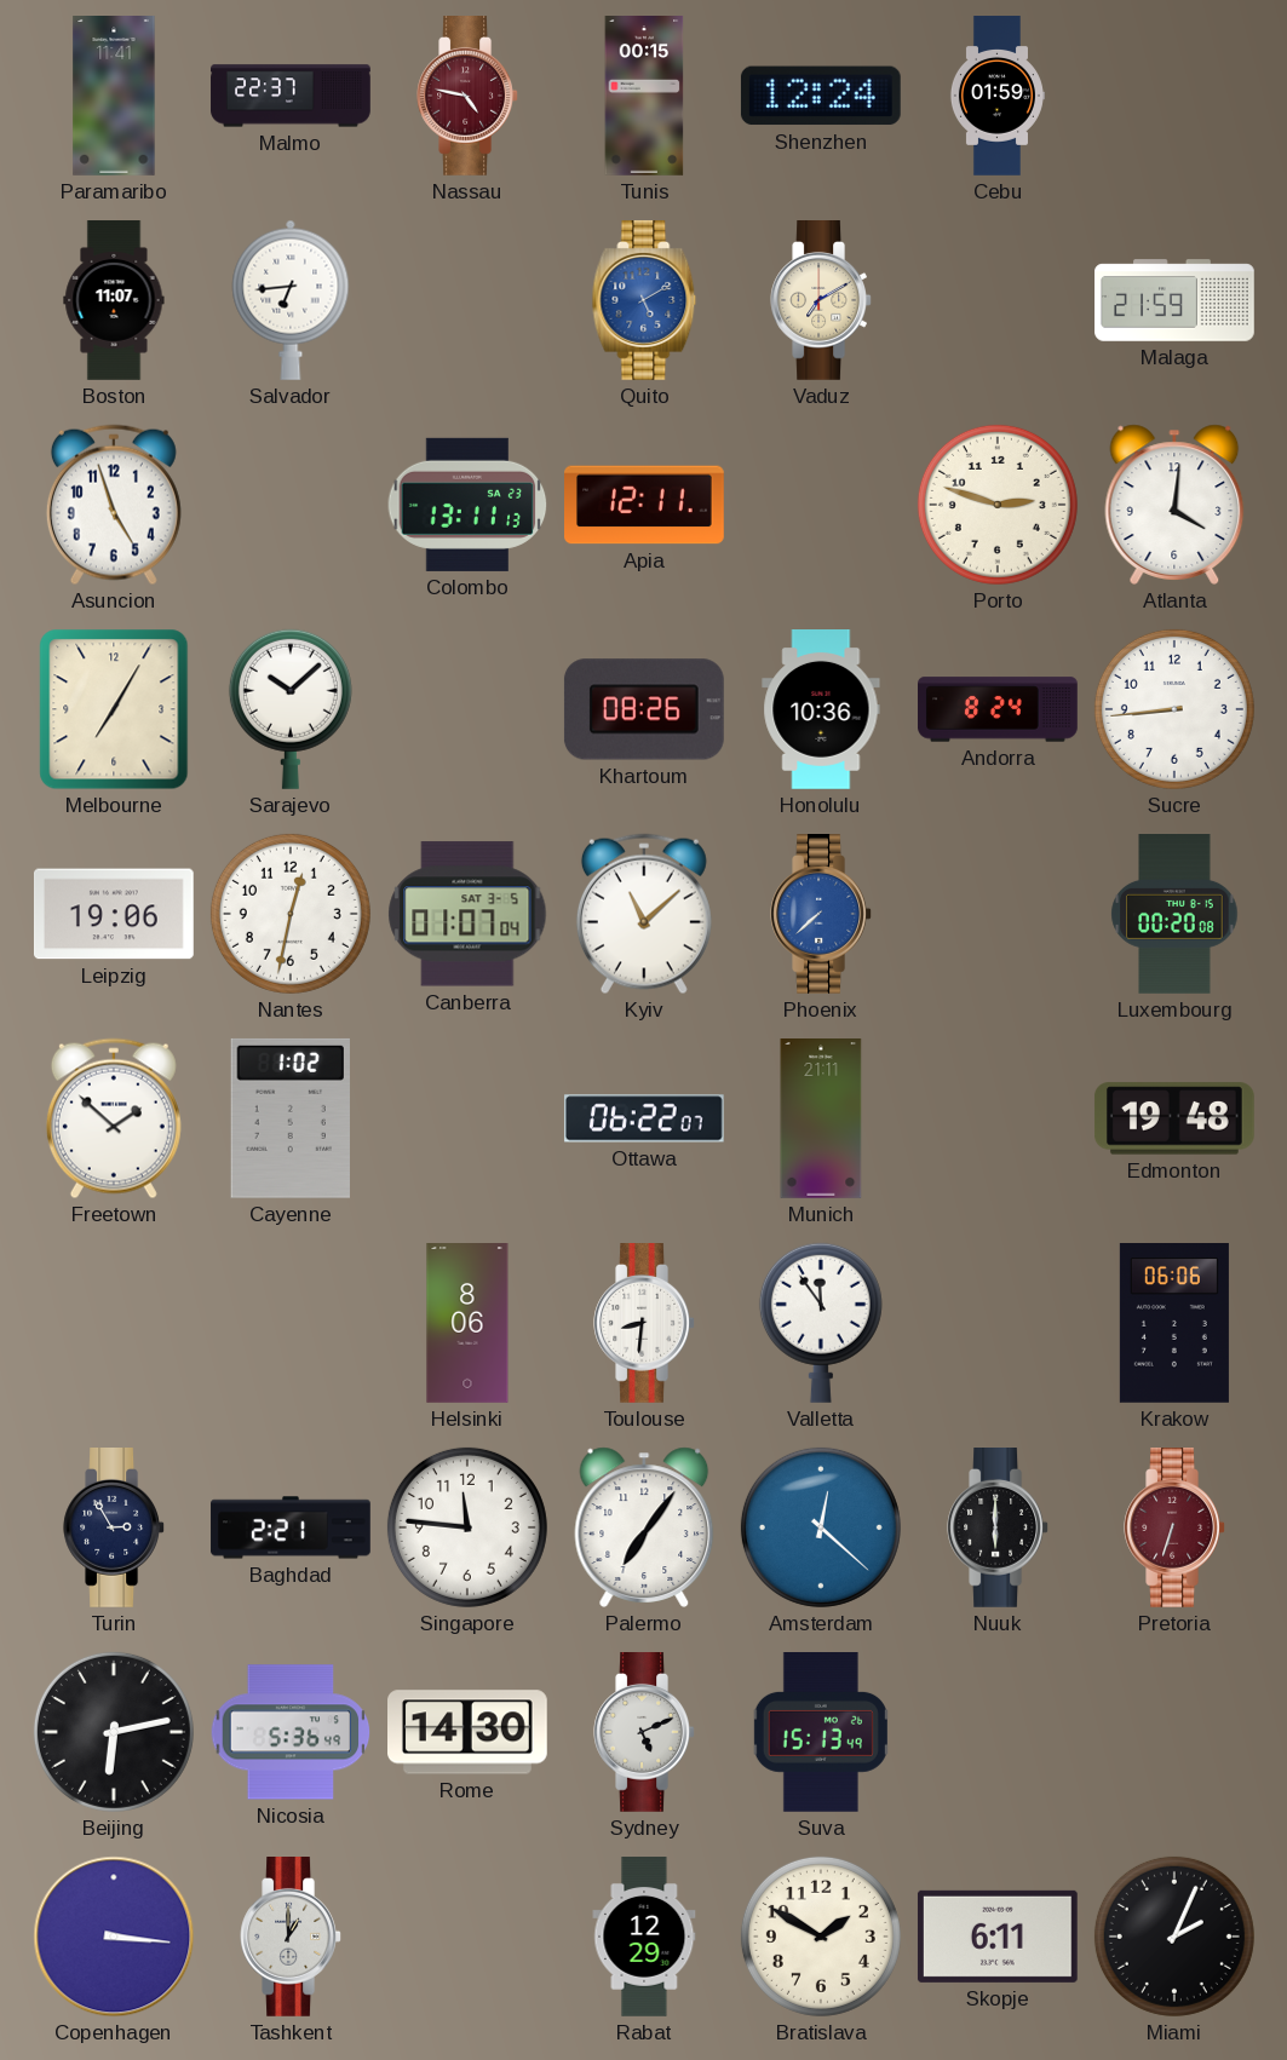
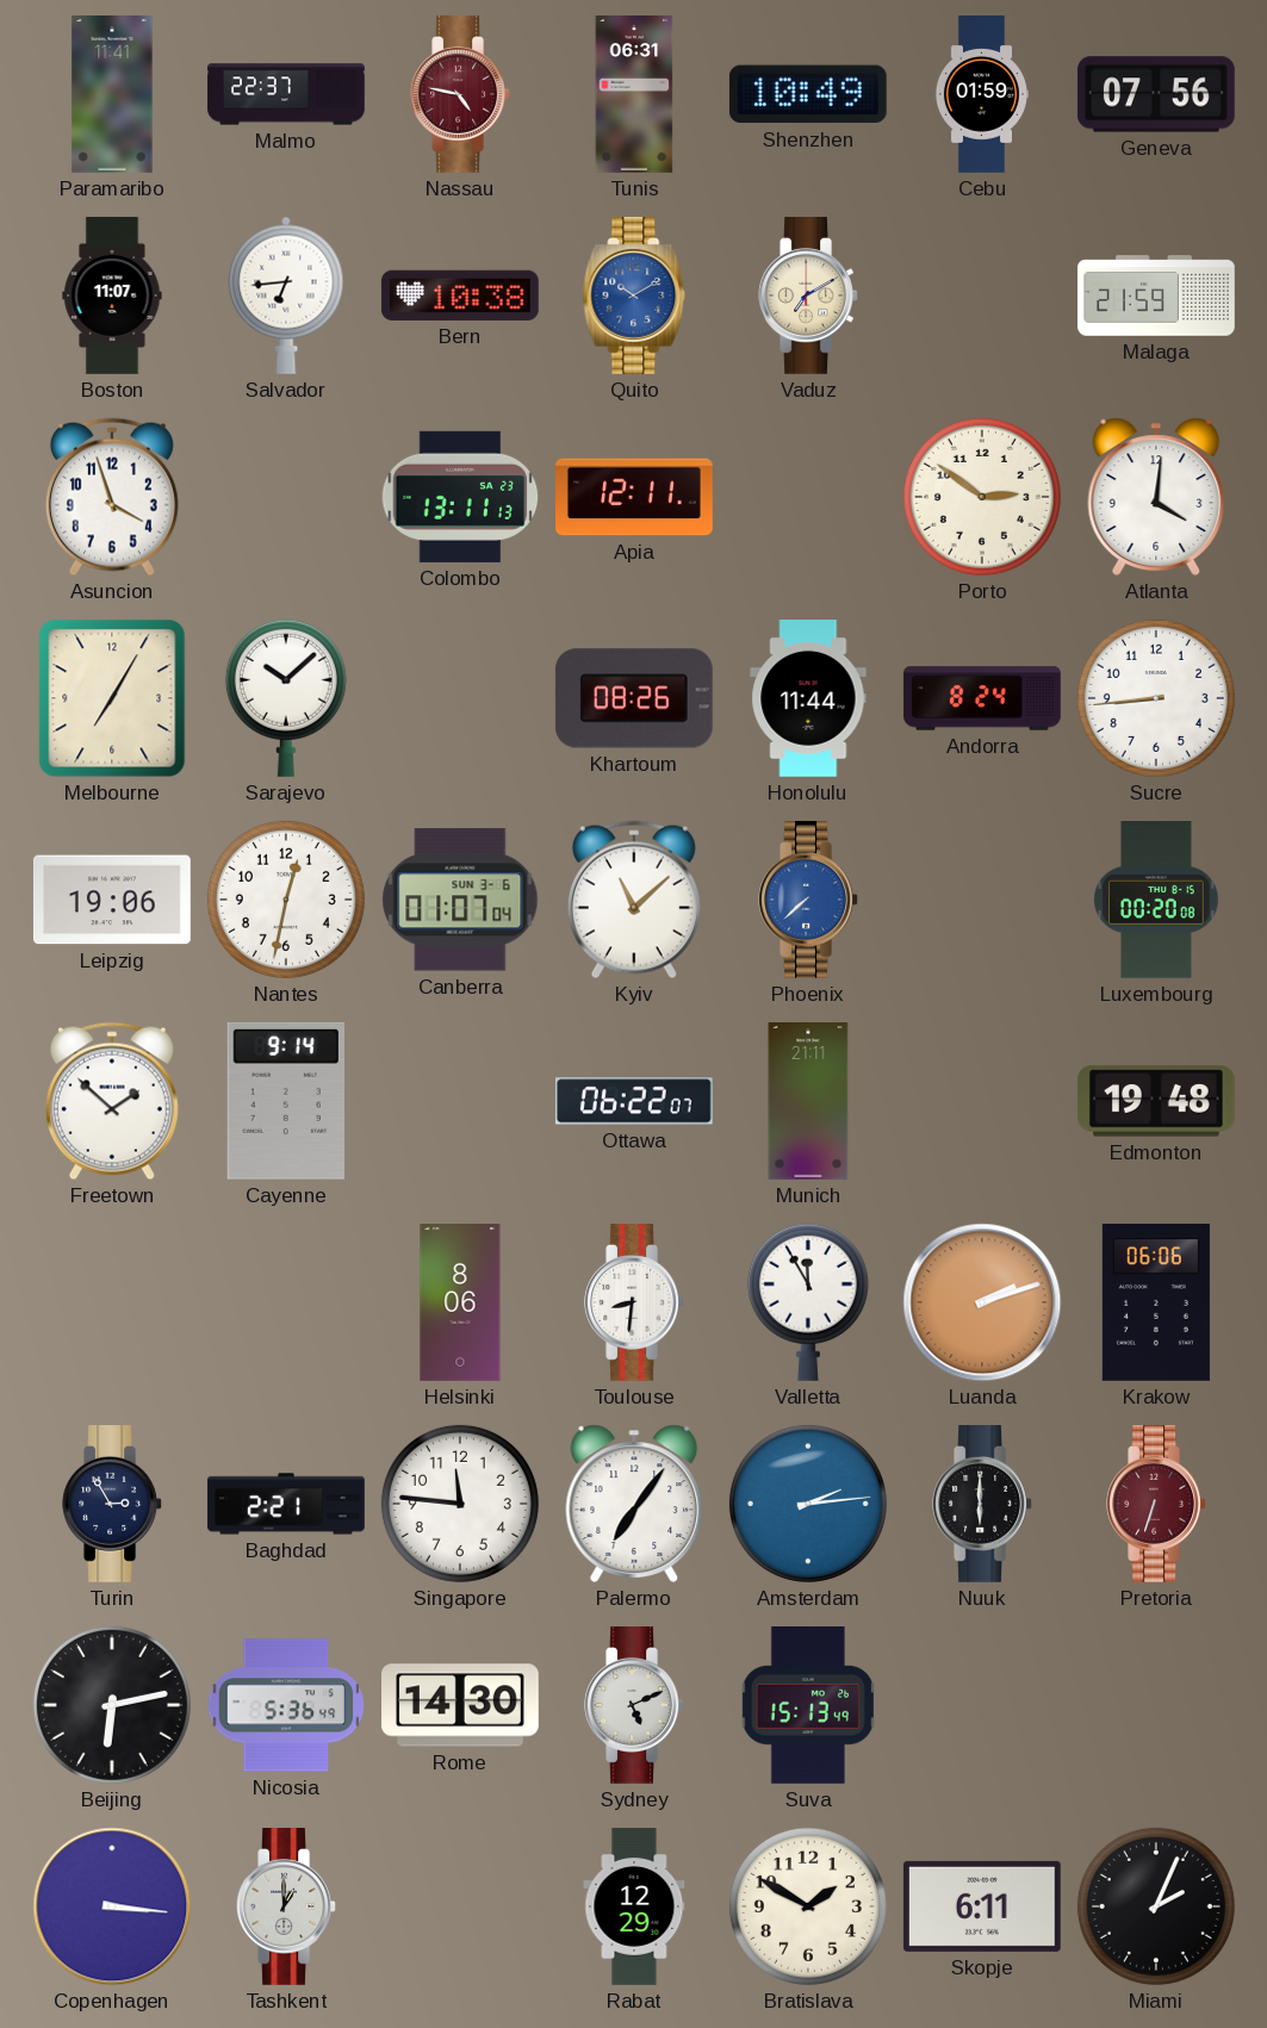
Tunis: 00:15 -> 06:31 (634, 95)
Shenzhen: 12:24 -> 10:49 (808, 94)
Geneva: none -> 07:56 (1157, 94)
Bern: none -> 10:38 (460, 296)
Quito: 5:10 -> 10:10 (634, 297)
Asuncion: 4:57 -> 3:57 (112, 497)
Porto: 2:48 -> 2:51 (982, 497)
Honolulu: 10:36 -> 11:44 (808, 699)
Canberra date: SAT 3-5 -> SUN 3-6 (460, 900)
Cayenne: 1:02 -> 9:14 (286, 1101)
Valletta: 11:54 -> 11:55 (808, 1302)
Luanda: none -> 2:12 (982, 1302)
Amsterdam: 12:22 -> 2:14 (808, 1504)
